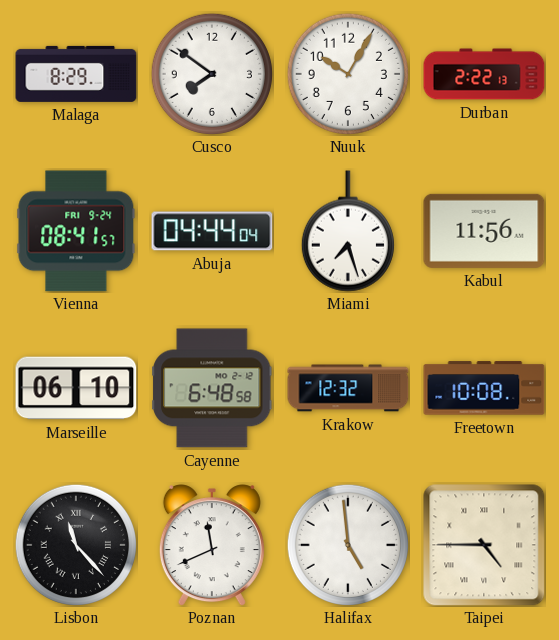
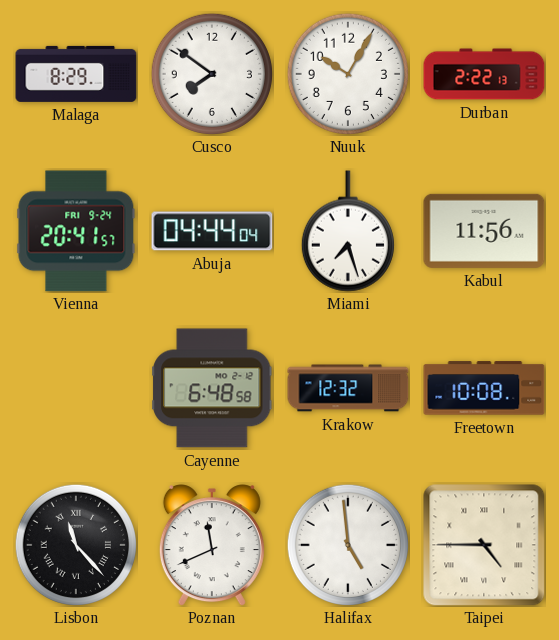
Vienna: 08:41 -> 20:41 (76, 231)
Marseille: 06:10 -> none (76, 388)
